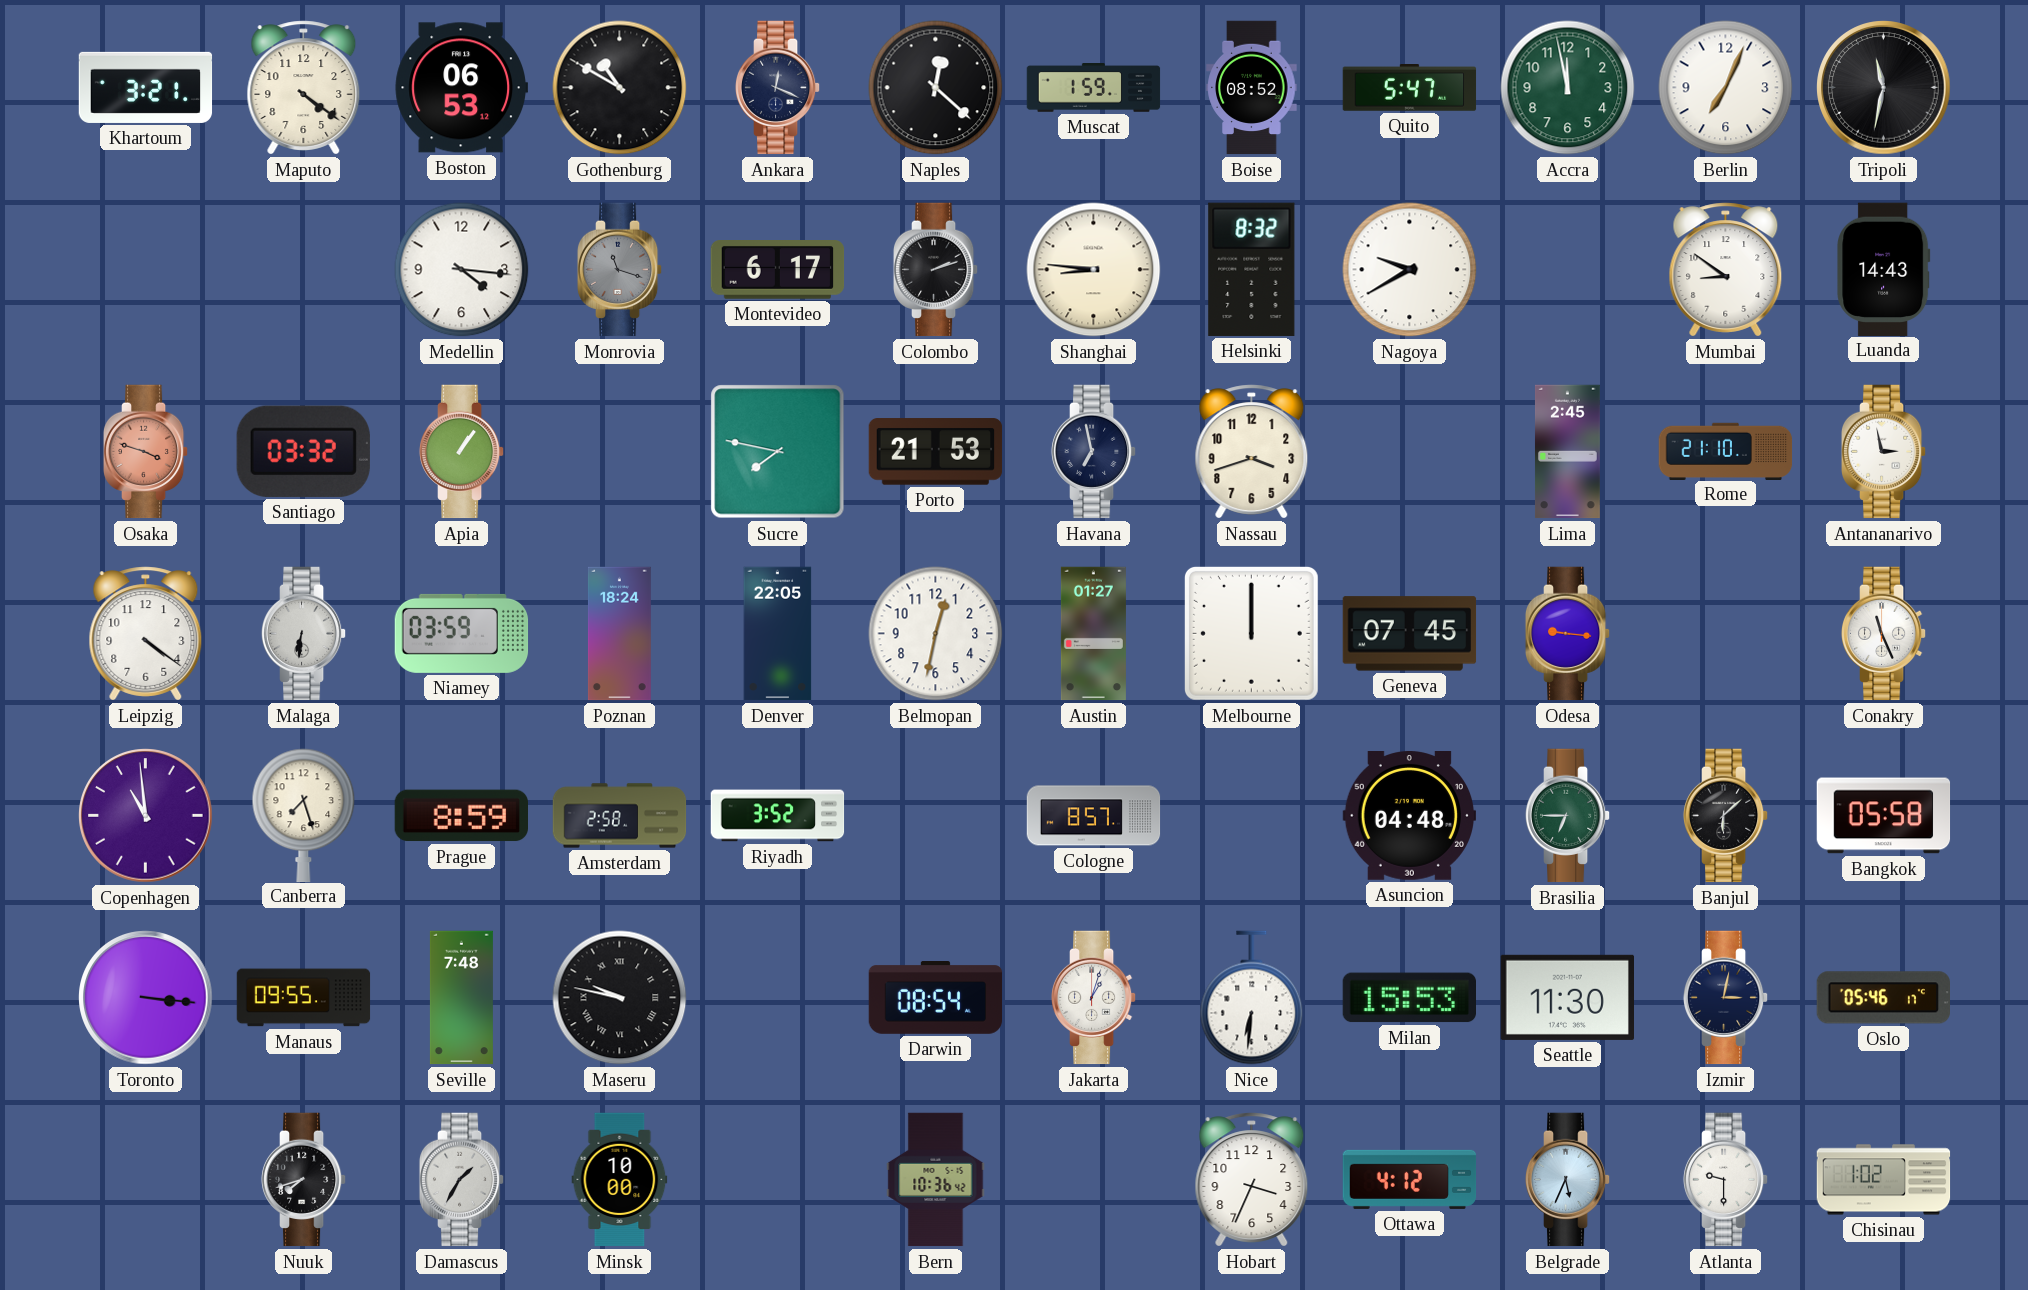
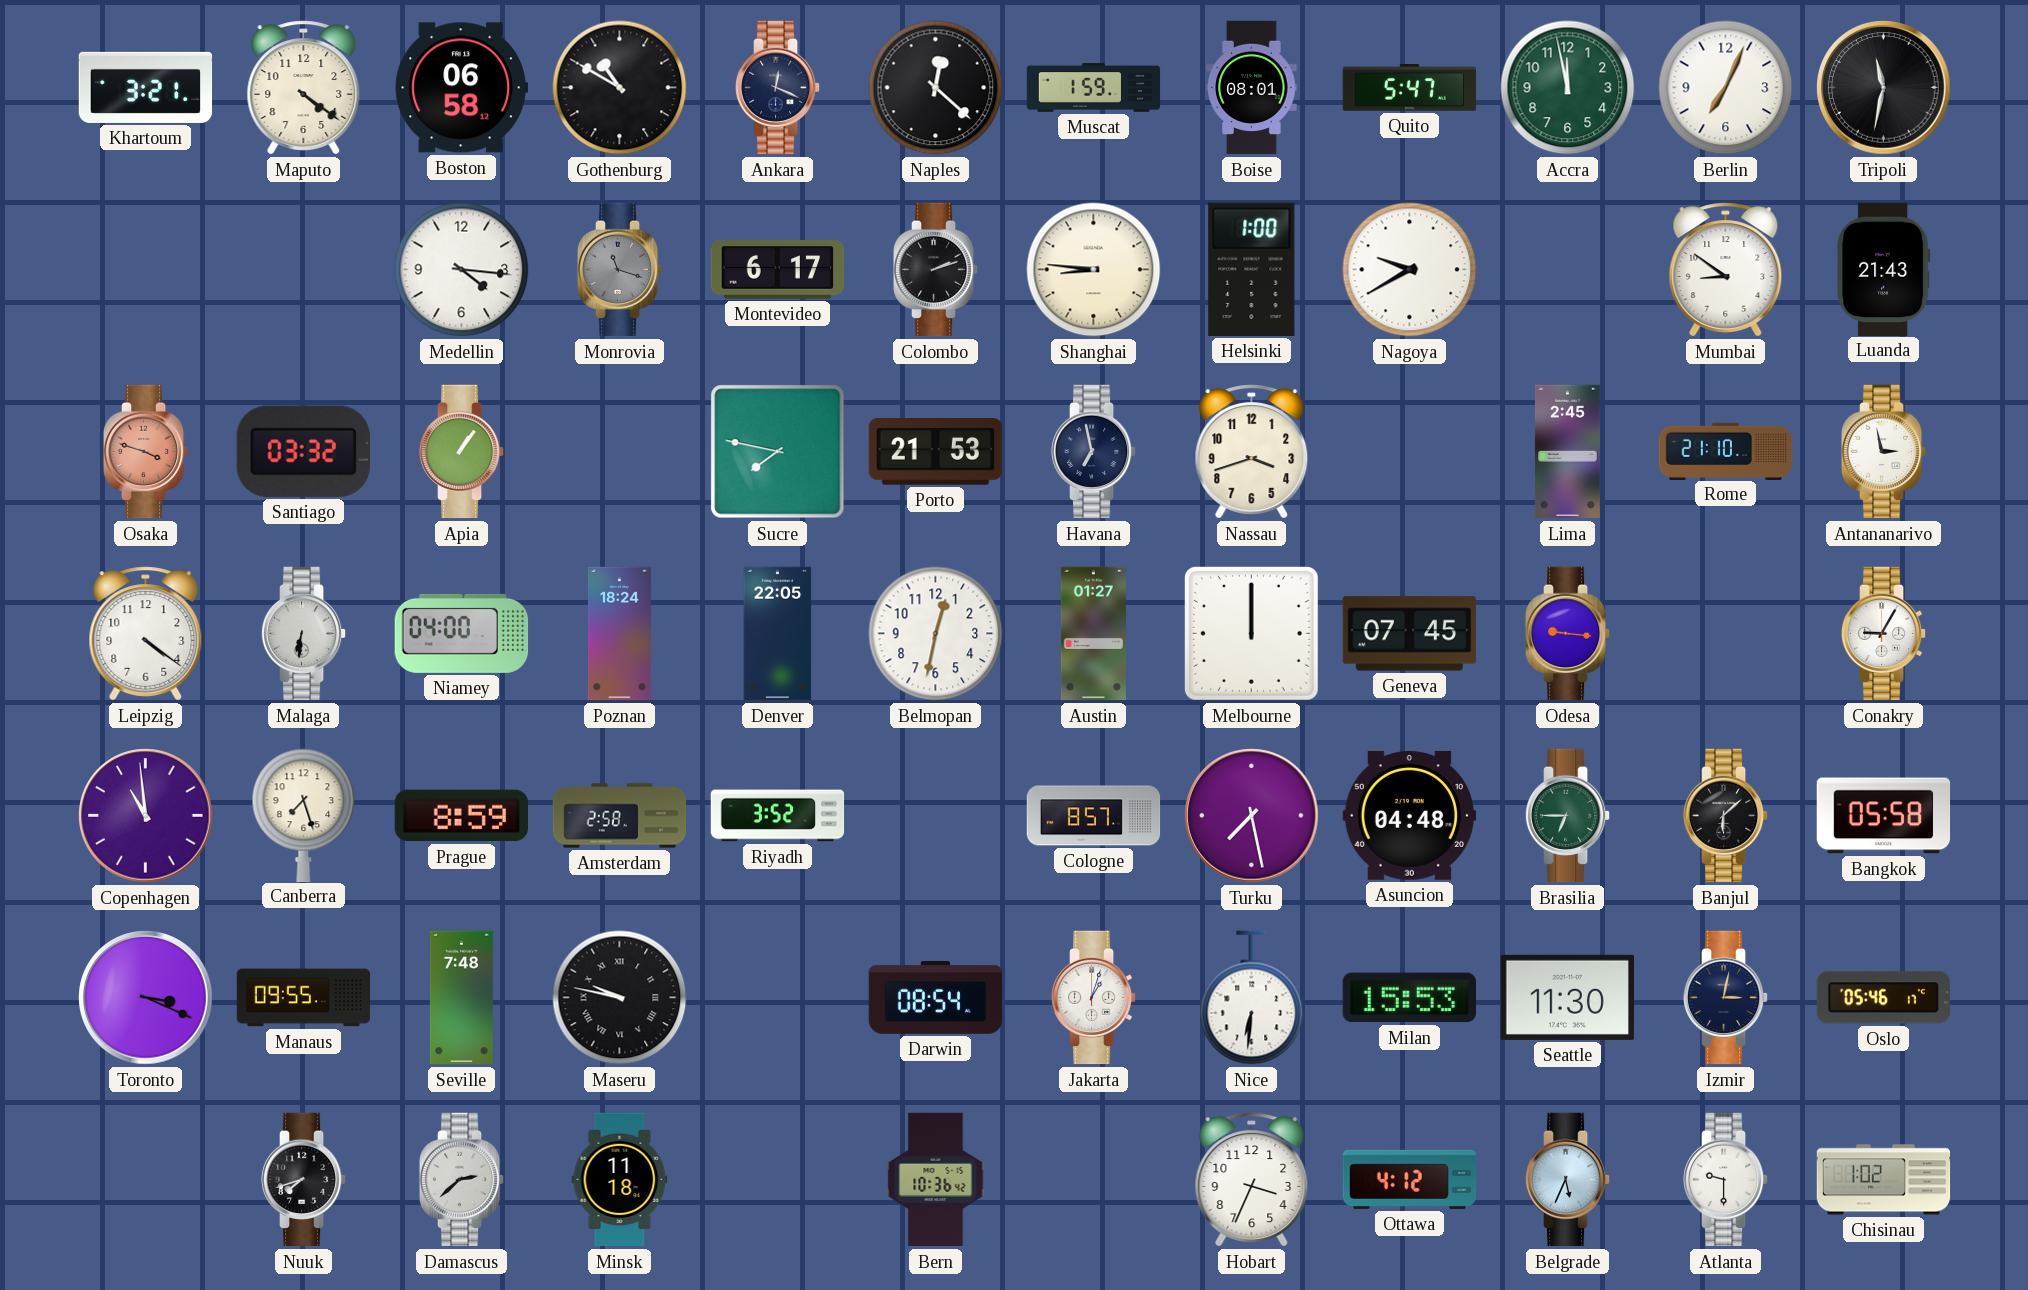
Boston: 06:53 -> 06:58 (461, 88)
Boise: 08:52 -> 08:01 (1252, 88)
Helsinki: 8:32 -> 1:00 (1252, 269)
Luanda: 14:43 -> 21:43 (1884, 269)
Niamey: 03:59 -> 04:00 (462, 633)
Conakry: 11:26 -> 9:05 (1884, 634)
Turku: none -> 7:28 (1252, 816)
Toronto: 3:16 -> 3:19 (146, 998)
Damascus: 1:35 -> 2:38 (462, 1180)
Minsk: 10:00 -> 11:18 (620, 1180)
